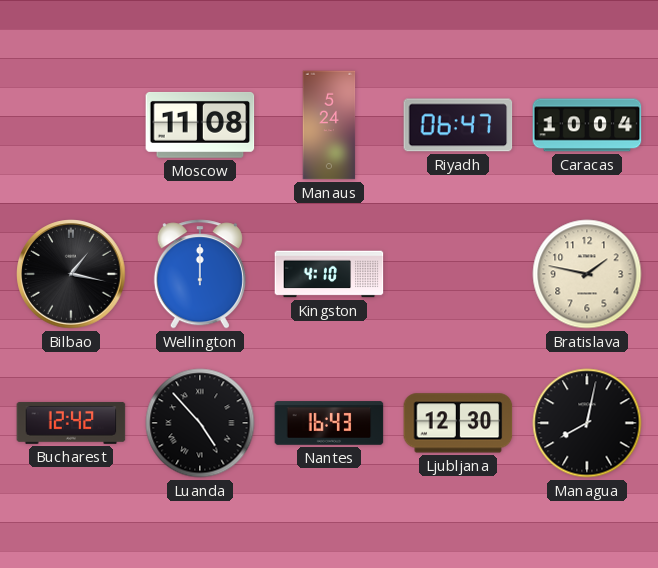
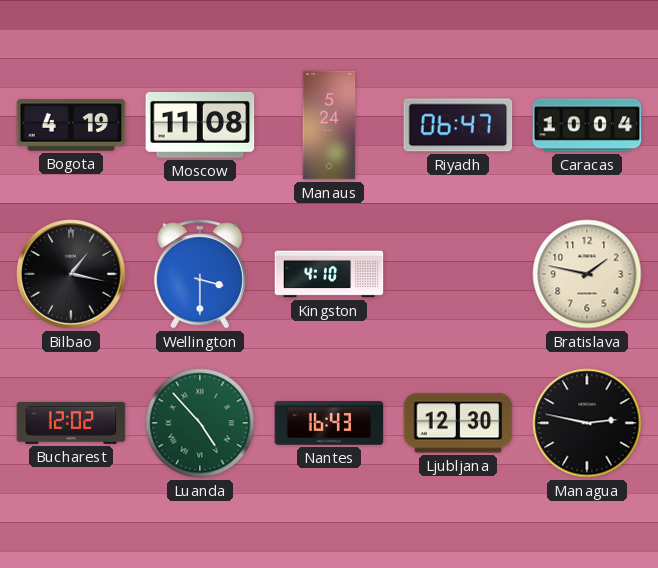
Bogota: none -> 4:19 (71, 125)
Wellington: 12:00 -> 3:30 (200, 274)
Bucharest: 12:42 -> 12:02 (71, 423)
Luanda dial: black -> green (200, 423)
Managua: 8:02 -> 2:47 (587, 423)
